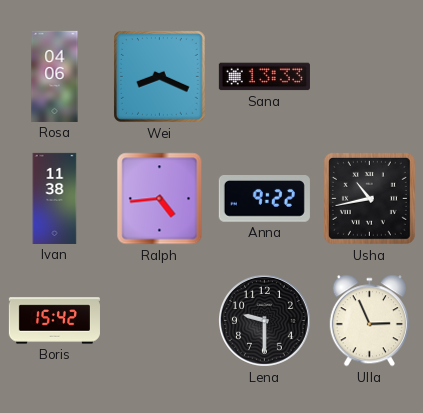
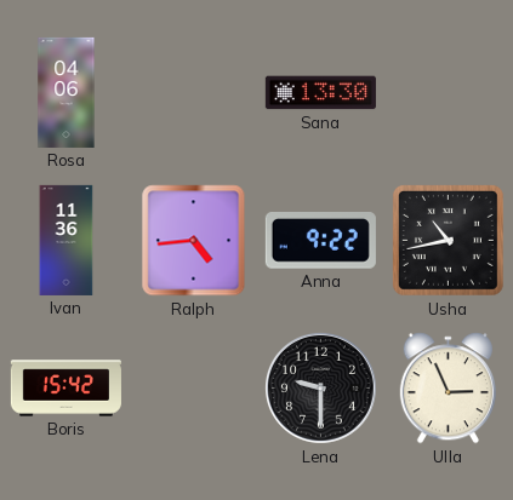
Wei: 8:19 -> none (160, 77)
Sana: 13:33 -> 13:30 (320, 93)
Ivan: 11:38 -> 11:36 (67, 240)
